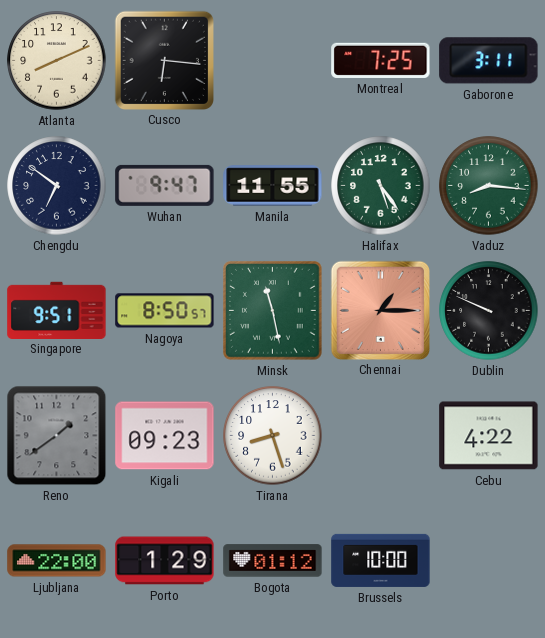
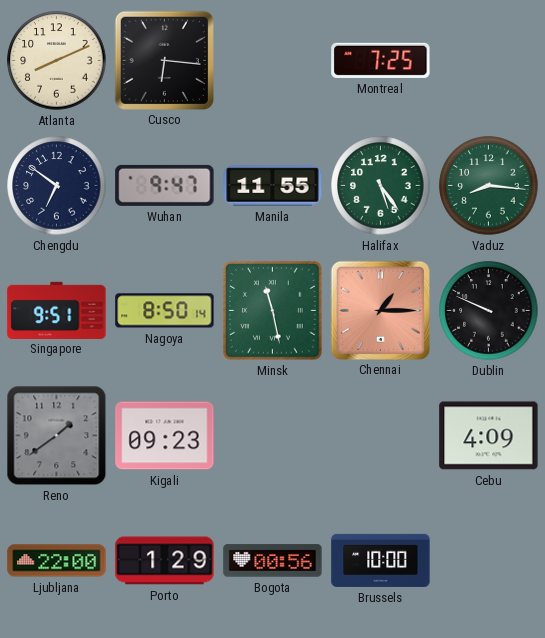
Gaborone: 3:11 -> none (489, 61)
Nagoya: 8:50:57 -> 8:50:14 (165, 311)
Tirana: 8:27 -> none (273, 436)
Cebu: 4:22 -> 4:09 (489, 436)
Bogota: 01:12 -> 00:56 (273, 561)
